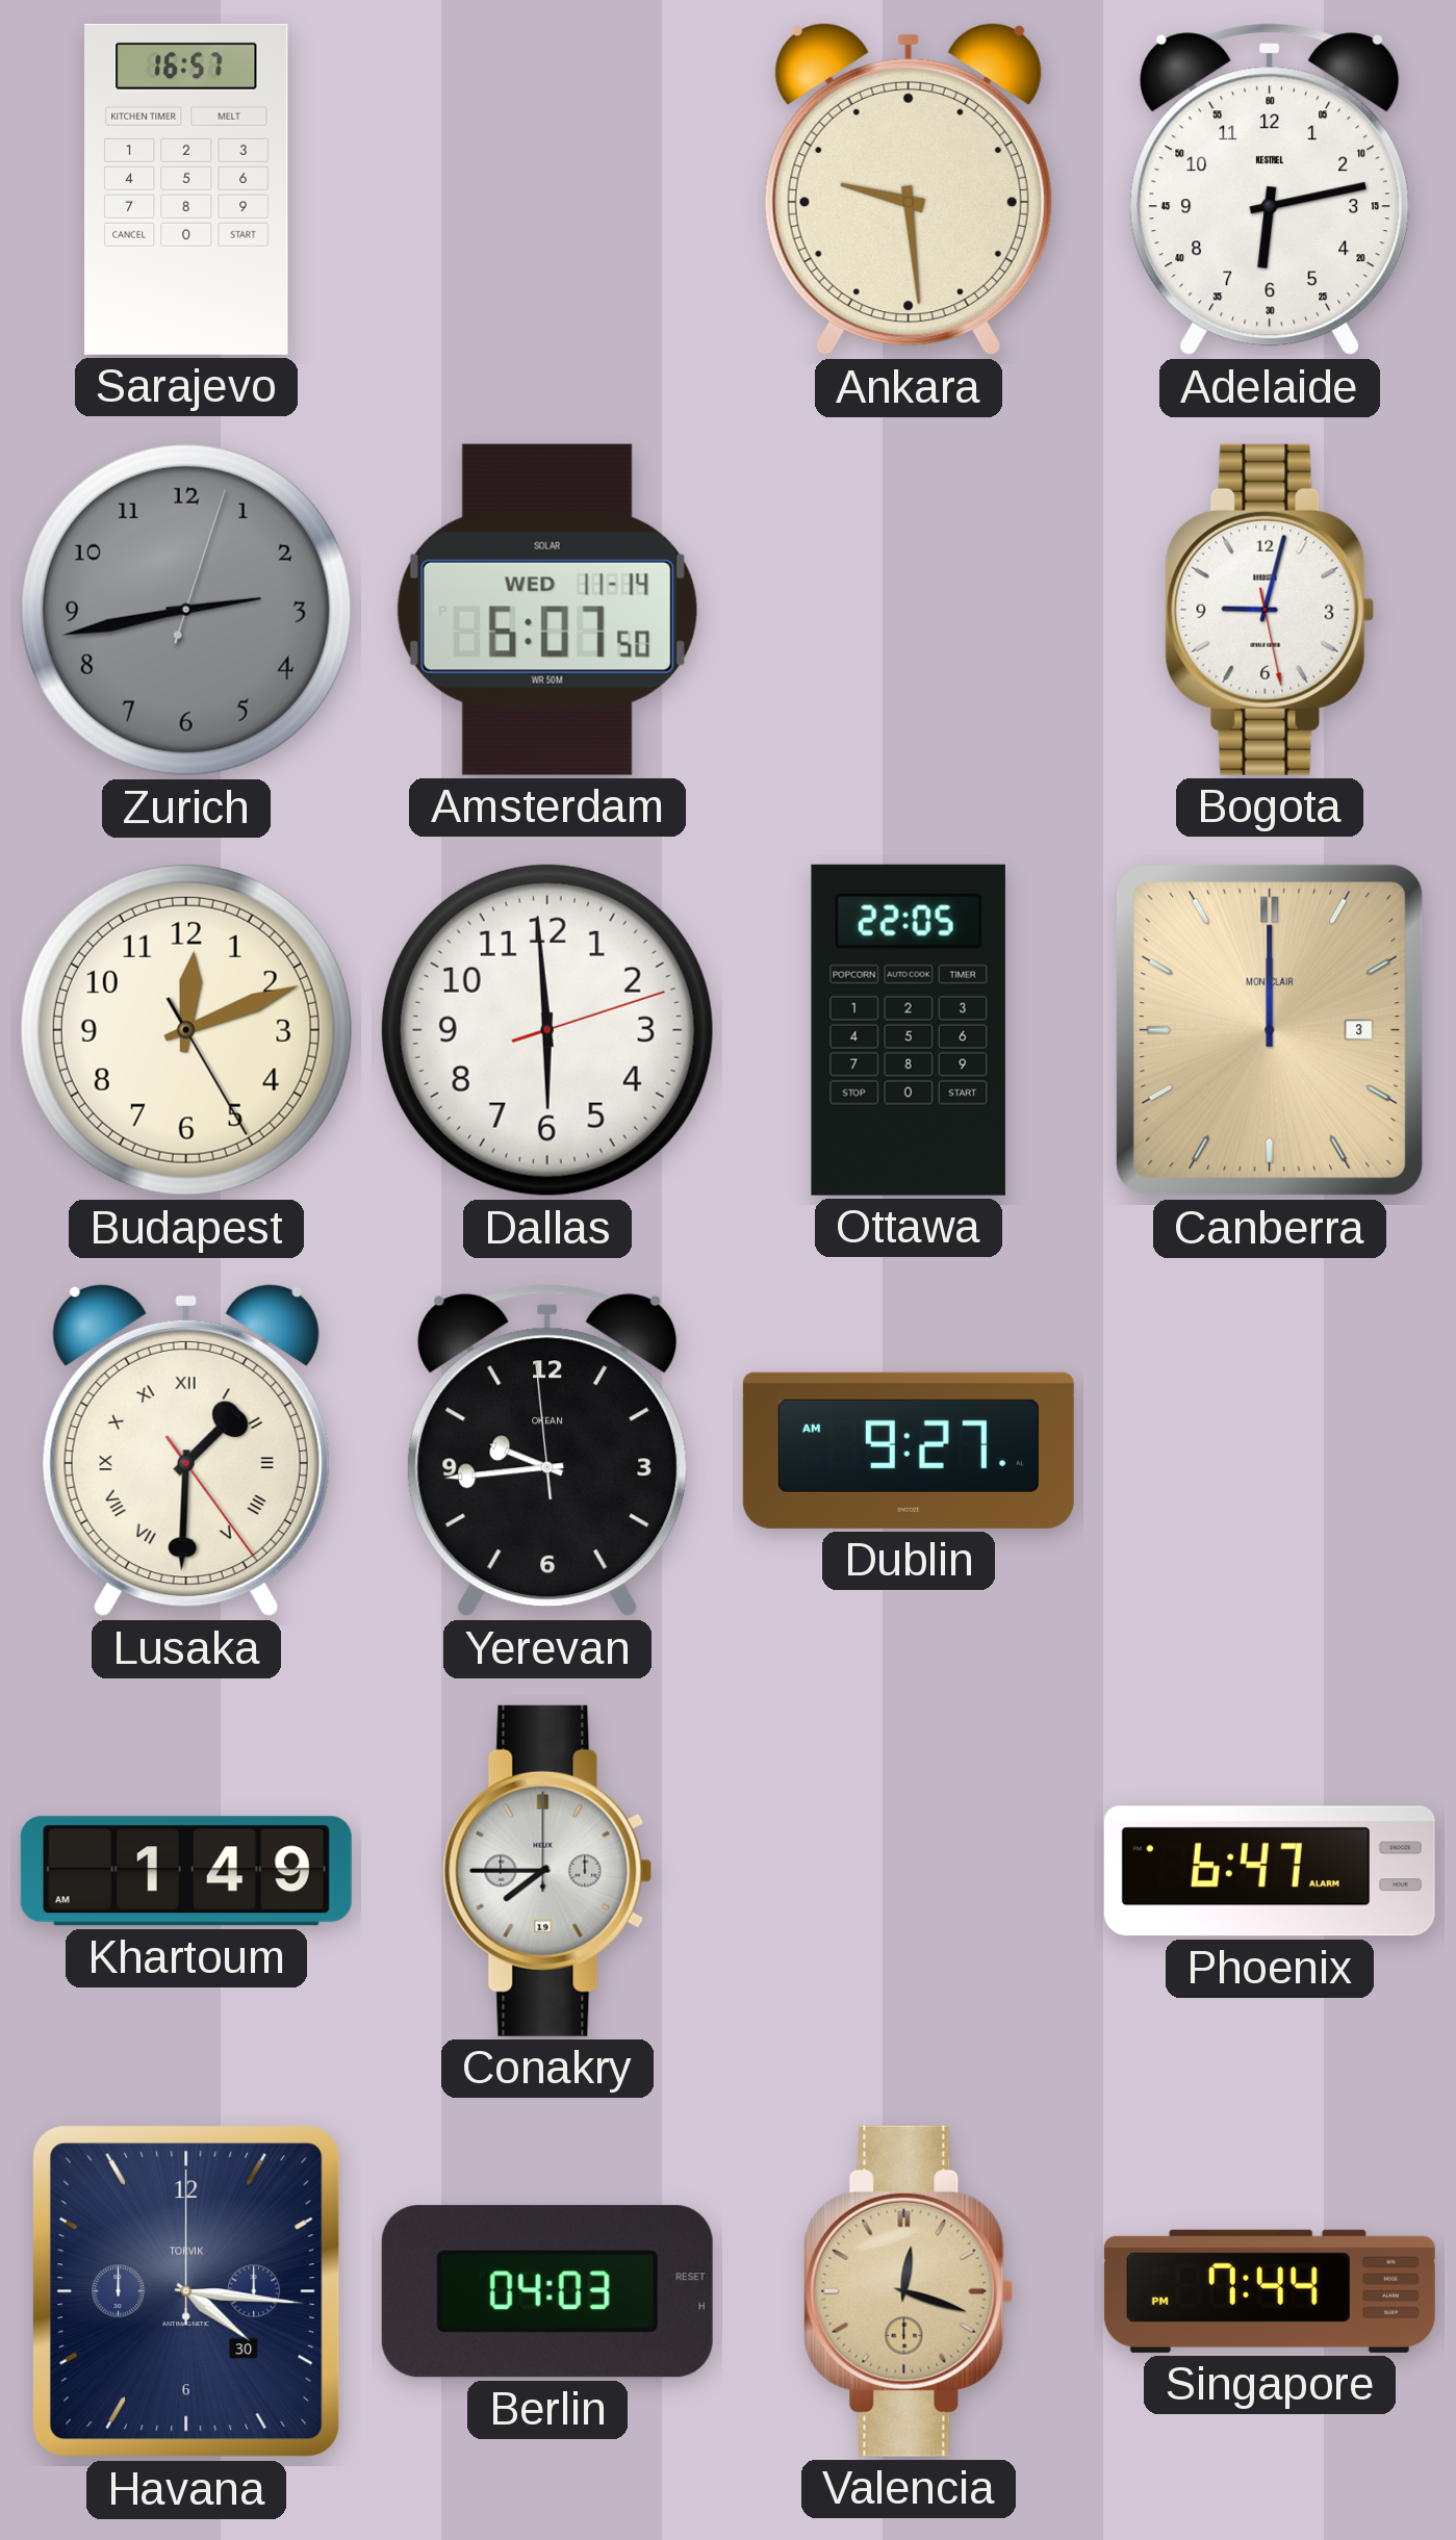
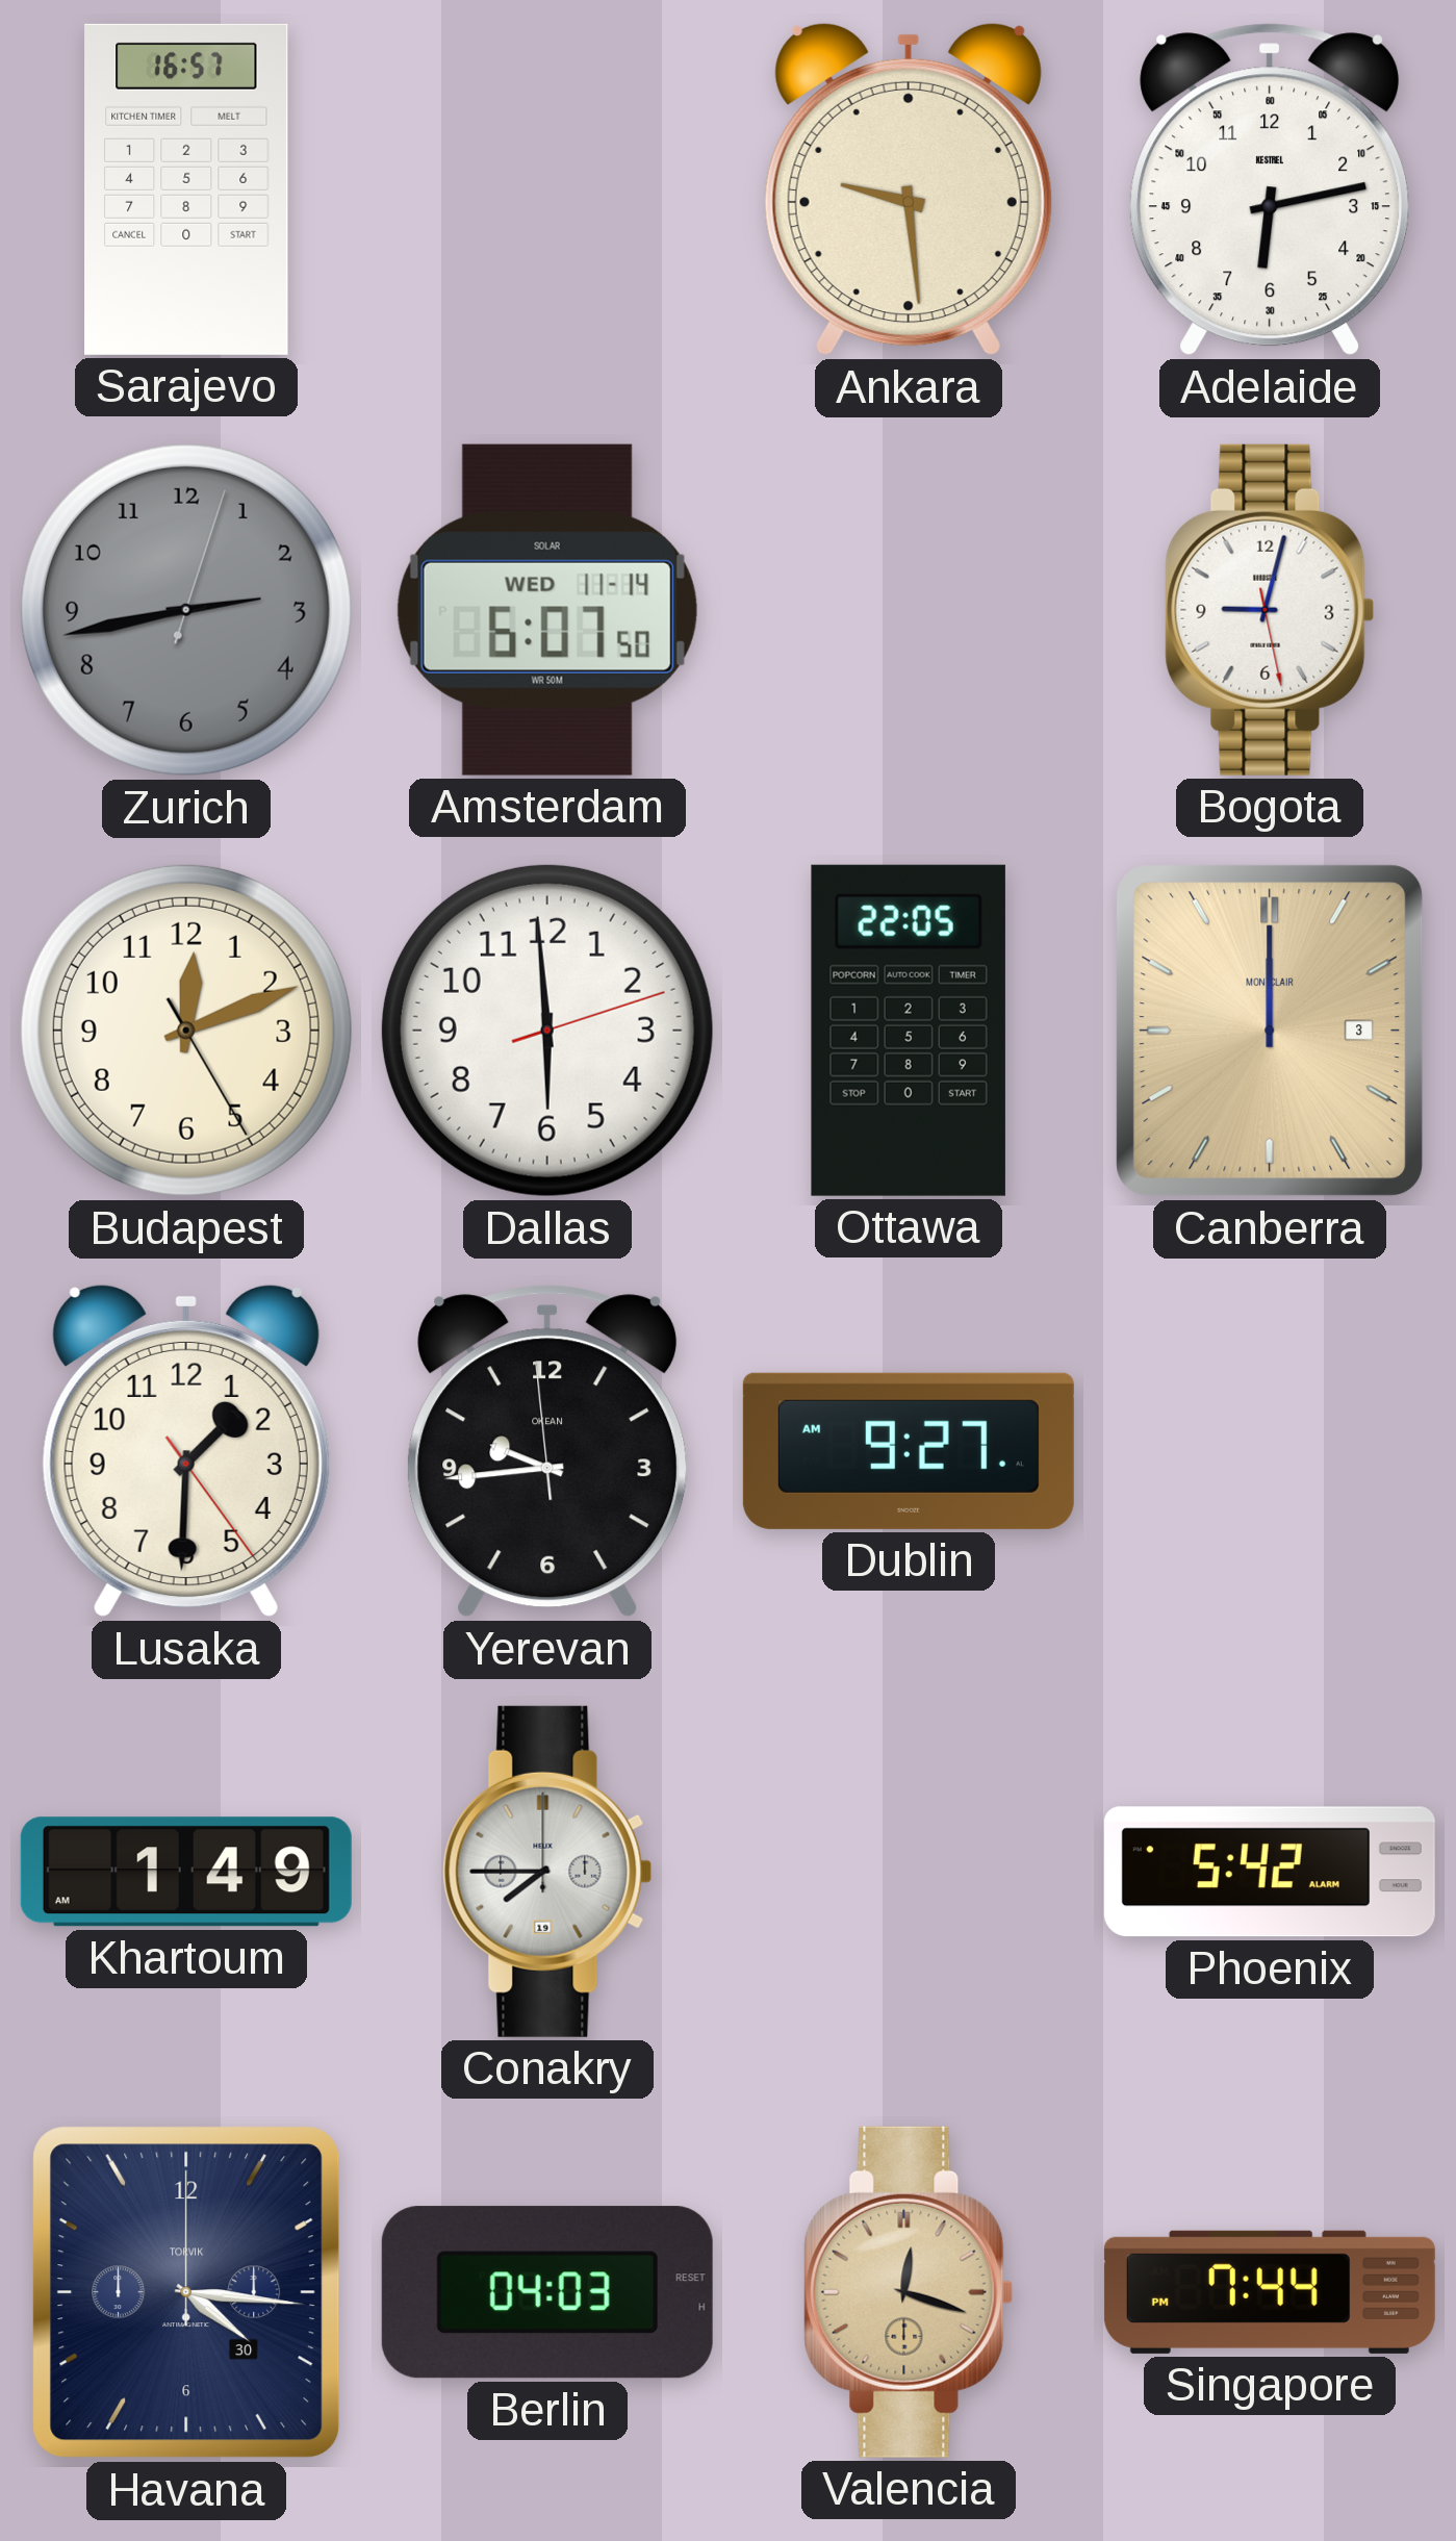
Lusaka numerals: Roman -> Arabic (186, 1451)
Phoenix: 6:47 -> 5:42 (1270, 1872)
